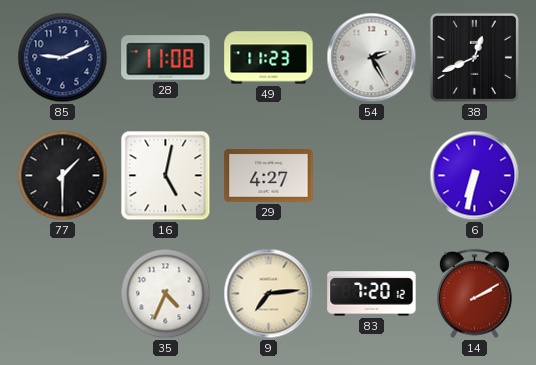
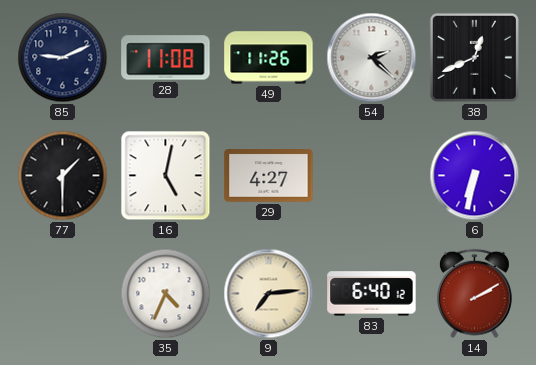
49: 11:23 -> 11:26 (269, 58)
54: 2:25 -> 2:22 (372, 58)
83: 7:20 -> 6:40 (372, 294)
